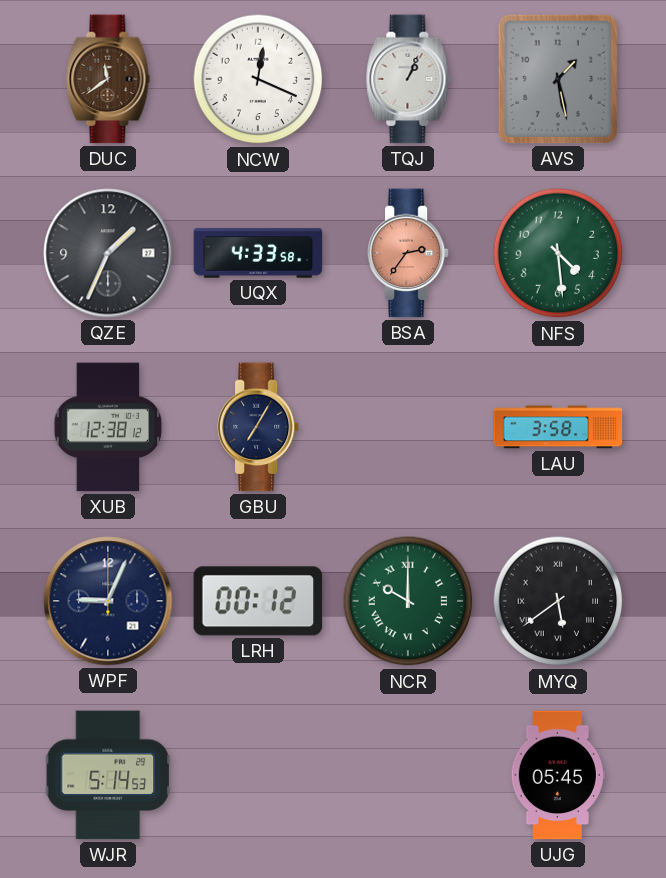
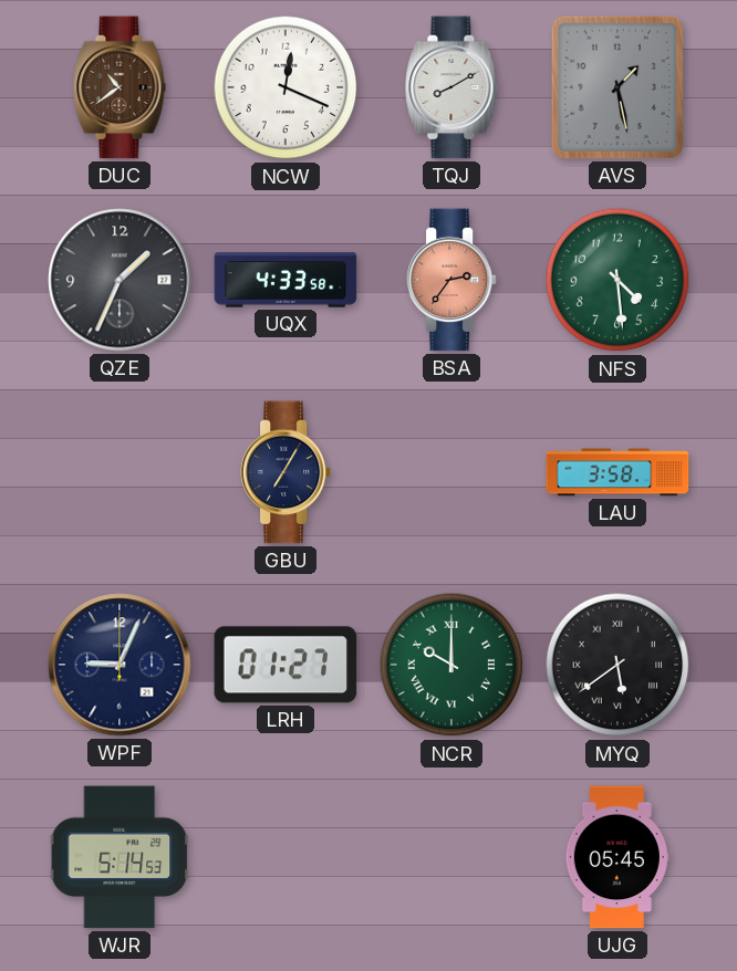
DUC: 11:39 -> 10:39 (120, 87)
TQJ: 1:04 -> 8:10 (451, 87)
XUB: 12:38 -> none (108, 427)
LRH: 00:12 -> 01:27 (286, 665)
